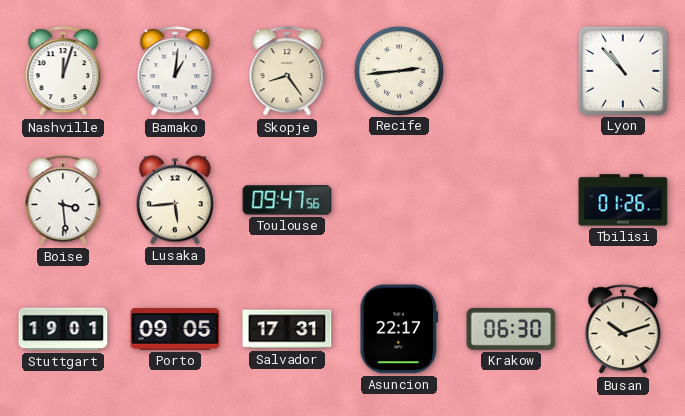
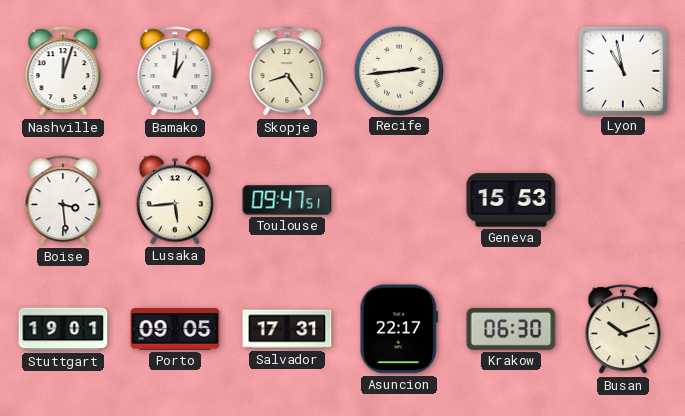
Lyon: 10:53 -> 10:58 (622, 70)
Toulouse: 09:47:56 -> 09:47:51 (287, 200)
Geneva: none -> 15:53 (511, 200)
Tbilisi: 01:26 -> none (623, 200)
